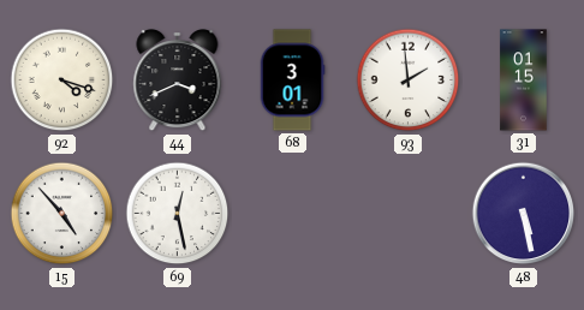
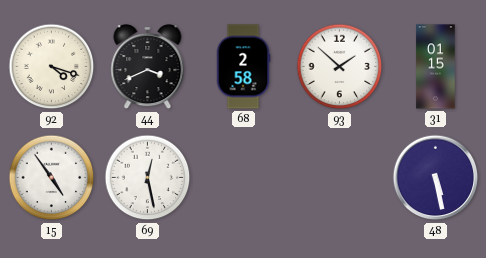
68: 3:01 -> 2:58 (243, 67)
93: 1:59 -> 1:52 (340, 67)
15: 4:53 -> 4:54 (52, 178)
